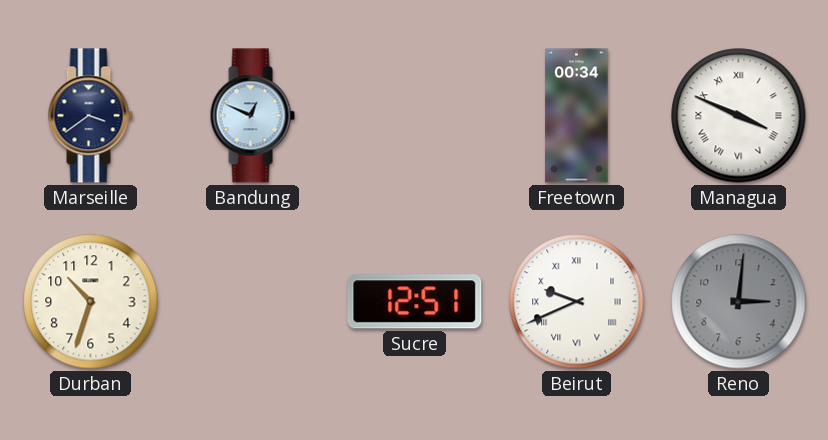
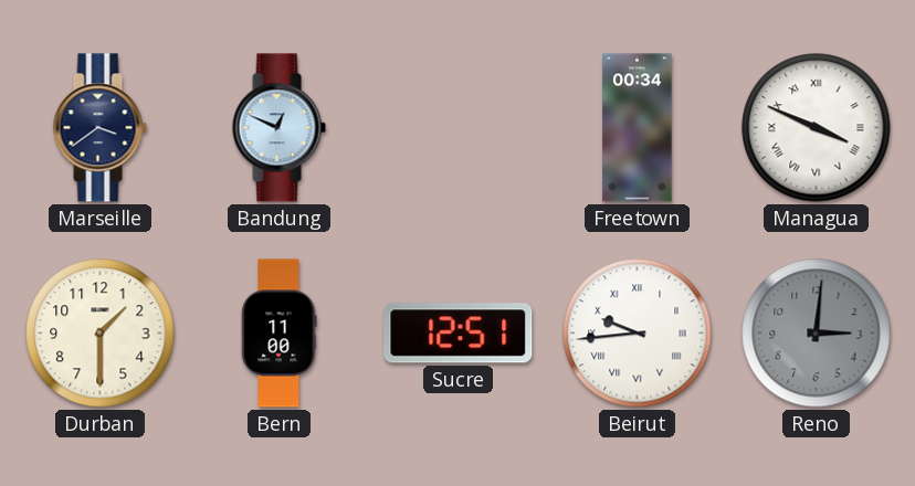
Durban: 10:33 -> 1:30 (101, 334)
Bern: none -> 11:00 (278, 334)
Beirut: 9:41 -> 9:44 (638, 334)
